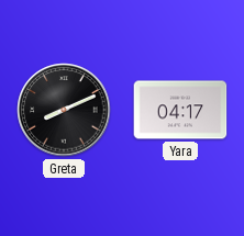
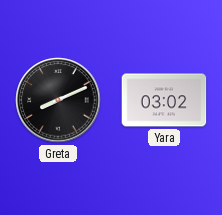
Yara: 04:17 -> 03:02 (164, 100)
